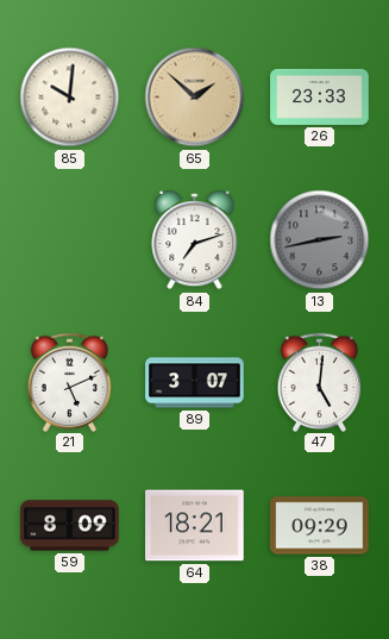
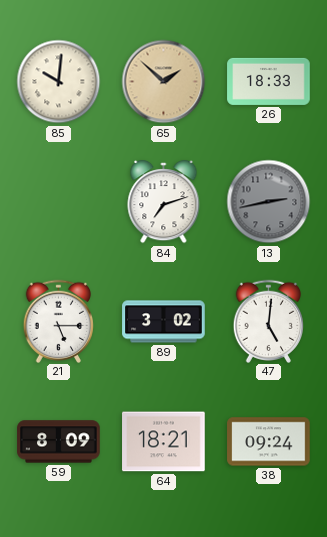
26: 23:33 -> 18:33 (269, 81)
21: 5:11 -> 5:15 (59, 321)
89: 3:07 -> 3:02 (164, 322)
38: 09:29 -> 09:24 (269, 442)
